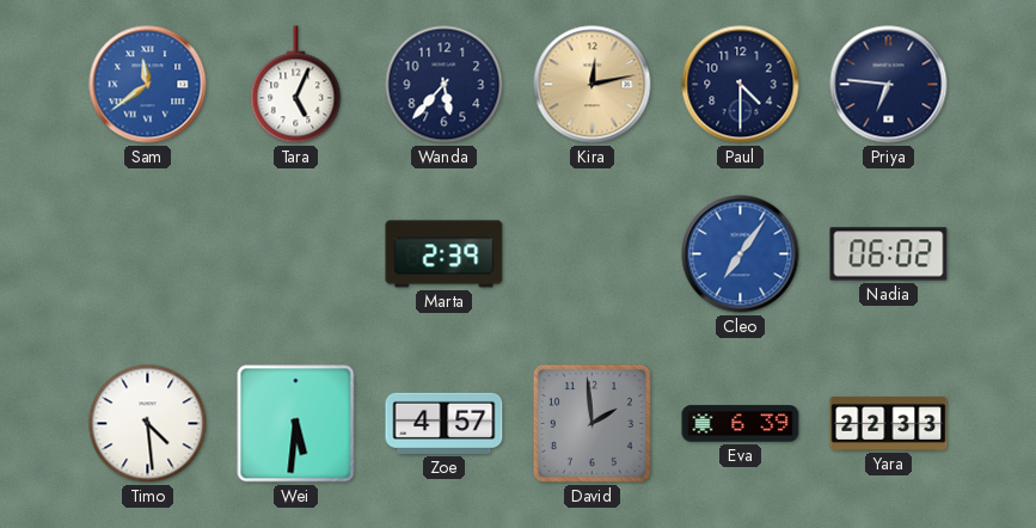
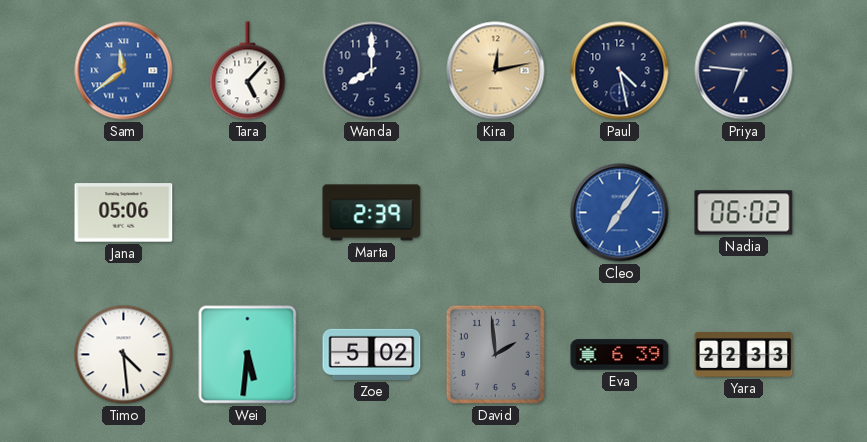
Tara: 5:04 -> 5:07 (248, 71)
Wanda: 5:37 -> 8:00 (372, 71)
Paul: 4:30 -> 4:28 (620, 71)
Jana: none -> 05:06 (124, 213)
Zoe: 4:57 -> 5:02 (372, 354)
